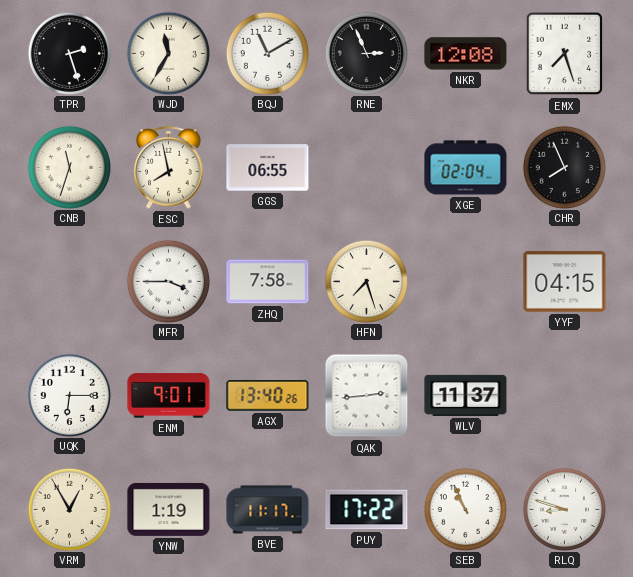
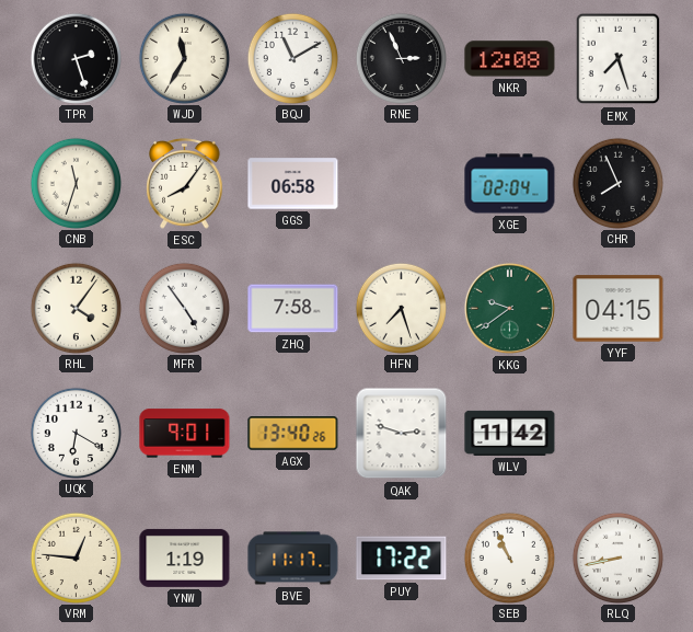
ESC: 7:58 -> 8:06 (185, 184)
GGS: 06:55 -> 06:58 (293, 184)
RHL: none -> 4:06 (76, 308)
MFR: 3:45 -> 4:54 (184, 308)
KKG: none -> 9:39 (509, 308)
UQK: 6:15 -> 6:20 (76, 433)
QAK: 2:44 -> 2:48 (402, 434)
WLV: 11:37 -> 11:42 (510, 433)
VRM: 12:55 -> 12:46 (76, 558)
RLQ: 8:48 -> 8:43 (617, 558)
